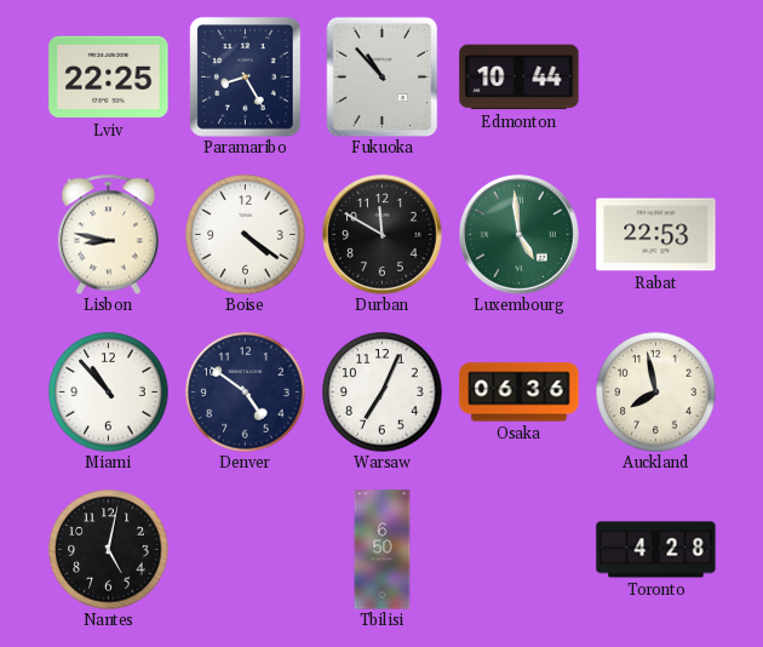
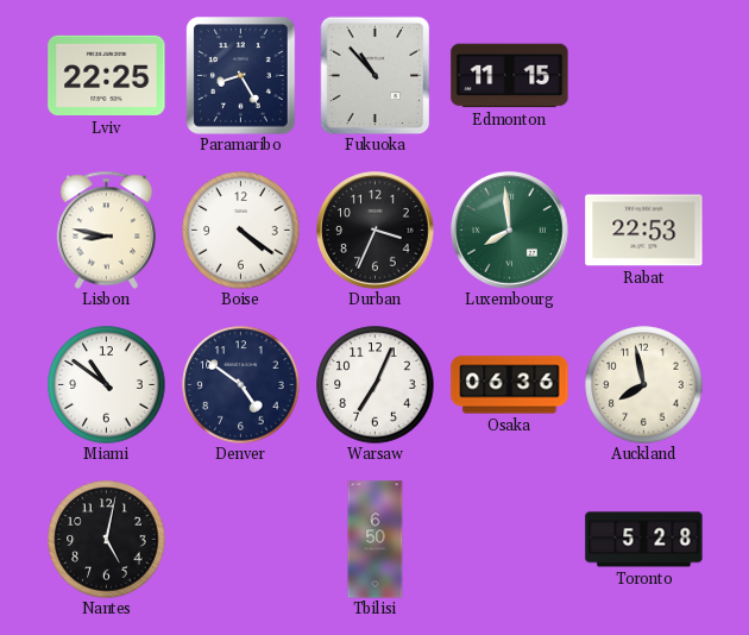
Edmonton: 10:44 -> 11:15 (510, 76)
Durban: 11:50 -> 3:34 (376, 231)
Luxembourg: 4:59 -> 7:59 (510, 231)
Miami: 10:53 -> 10:51 (107, 385)
Toronto: 4:28 -> 5:28 (644, 540)
